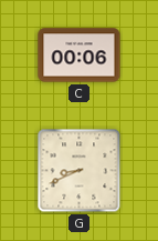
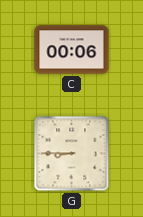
G: 8:41 -> 8:45 (72, 154)
